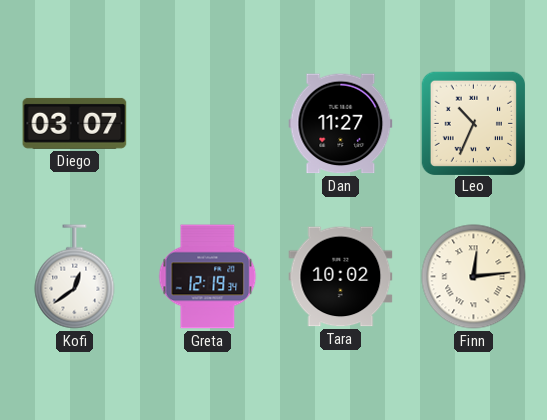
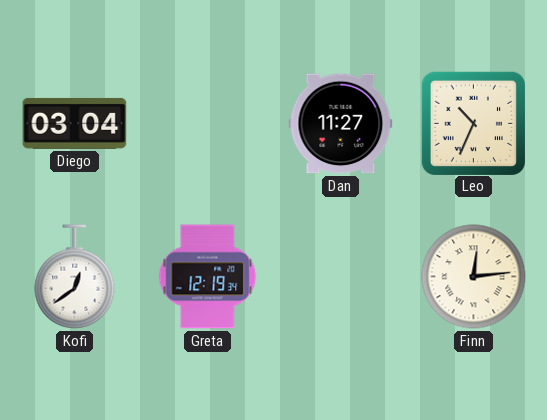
Diego: 03:07 -> 03:04 (75, 123)
Tara: 10:02 -> none (341, 277)
